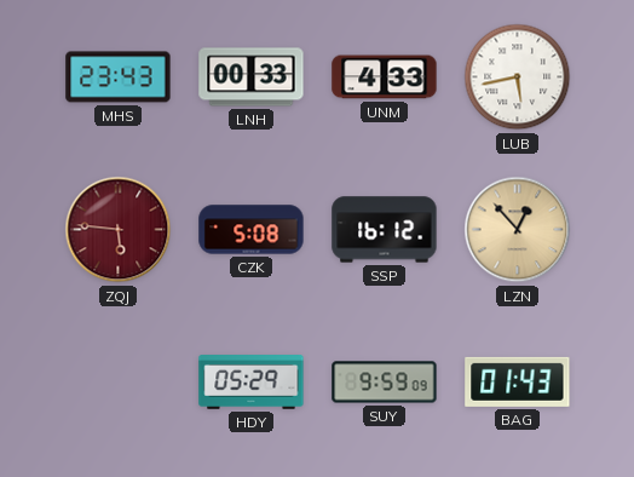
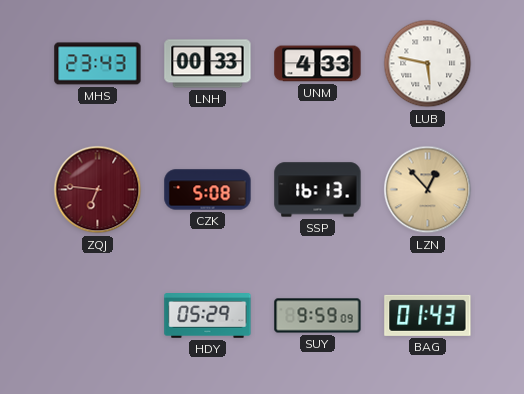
LUB: 5:43 -> 5:47 (428, 64)
ZQJ: 5:46 -> 6:46 (98, 190)
SSP: 16:12 -> 16:13 (318, 190)
